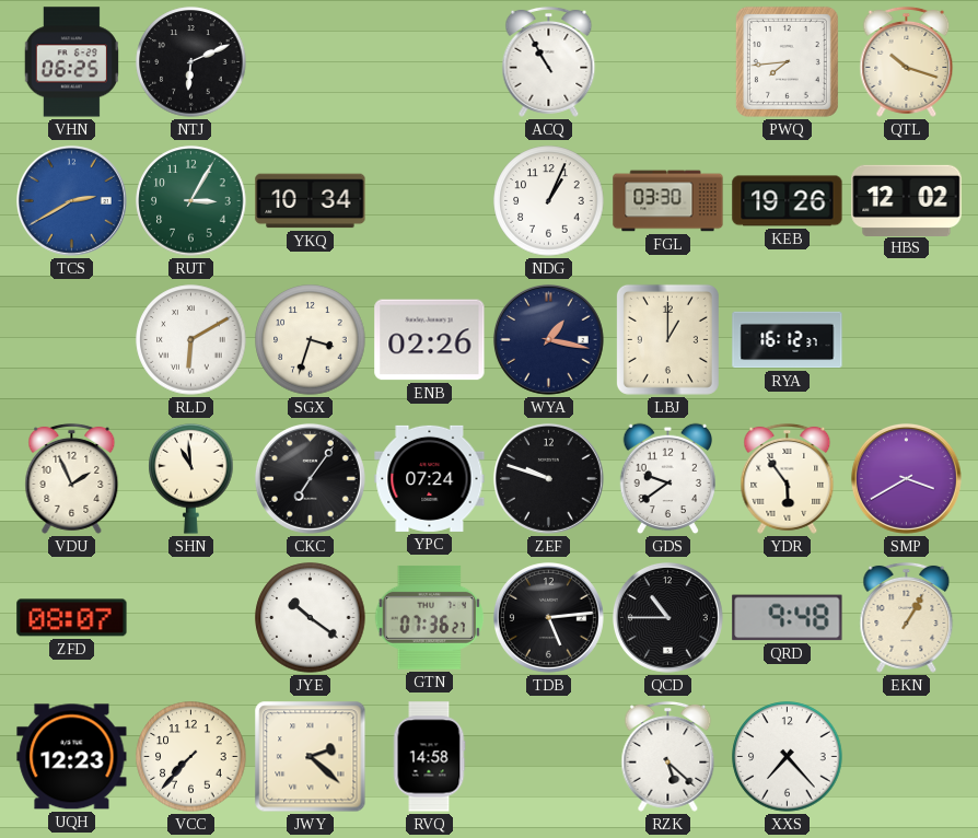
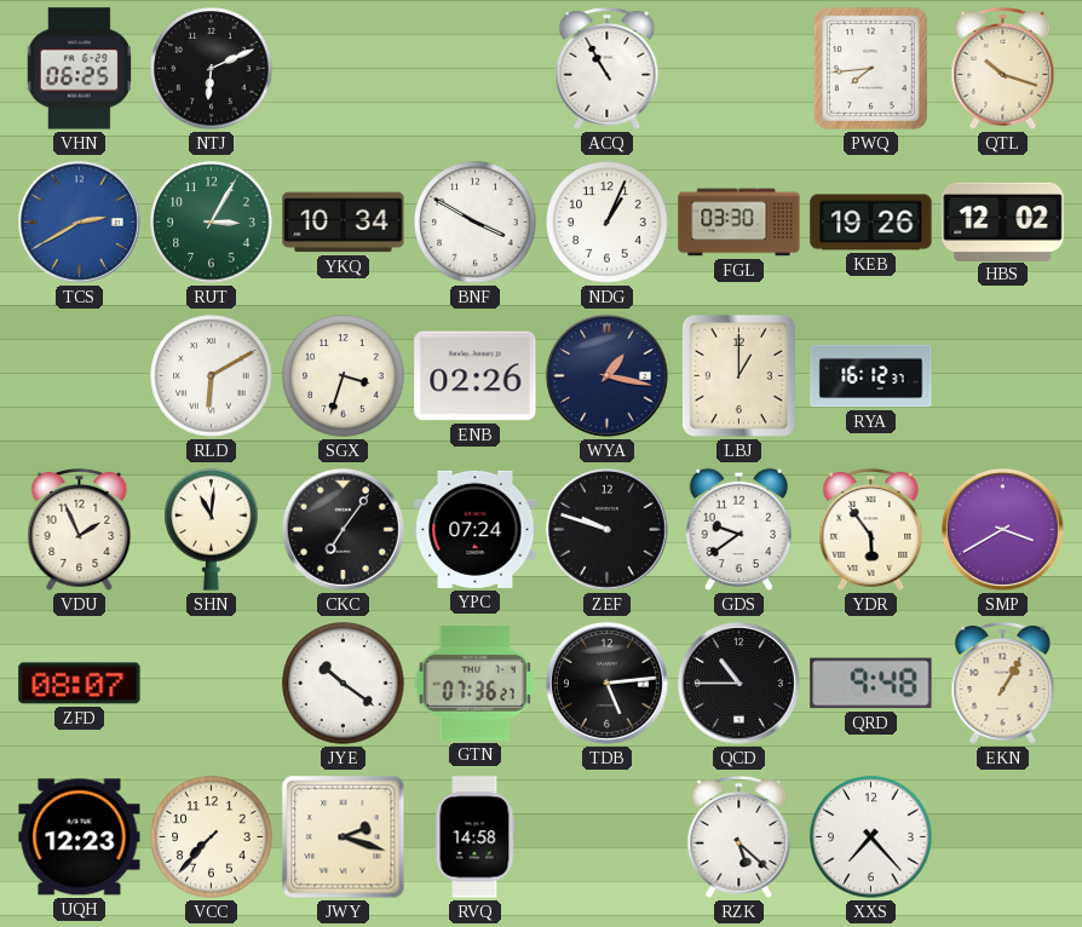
BNF: none -> 3:50 (476, 223)
SHN: 10:59 -> 11:01 (212, 529)
JWY: 2:22 -> 2:18 (344, 837)
